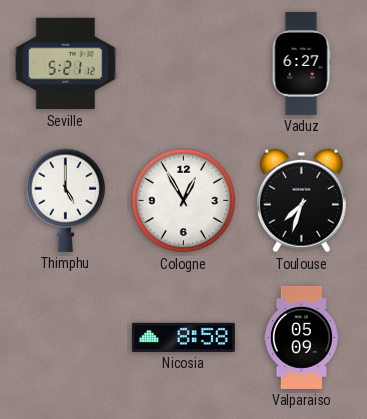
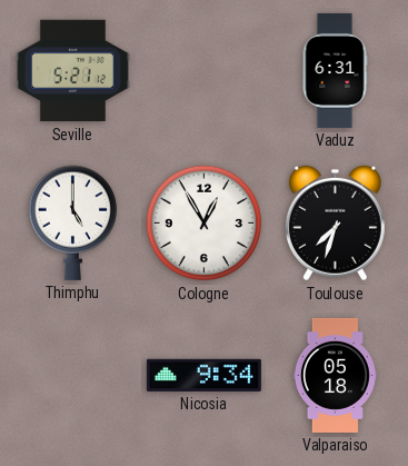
Vaduz: 6:27 -> 6:31 (335, 70)
Nicosia: 8:58 -> 9:34 (203, 375)
Valparaiso: 05:09 -> 05:18 (335, 375)
